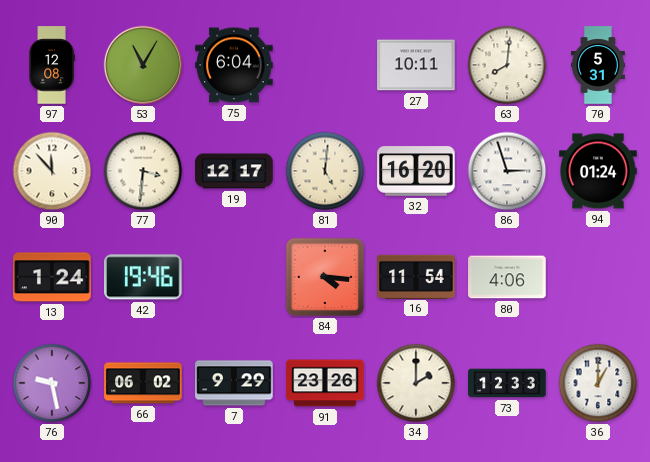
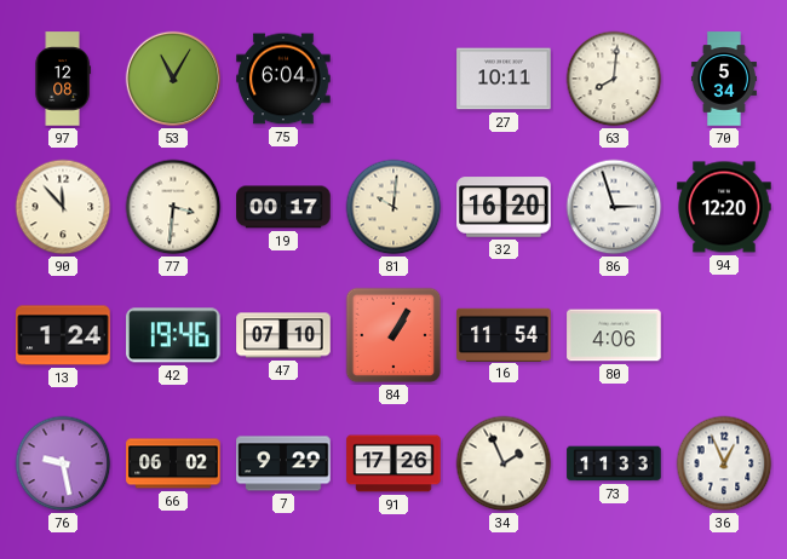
70: 5:31 -> 5:34 (724, 79)
19: 12:17 -> 00:17 (283, 207)
81: 5:01 -> 10:01 (393, 207)
94: 01:24 -> 12:20 (724, 207)
47: none -> 07:10 (283, 335)
84: 4:16 -> 1:05 (393, 335)
91: 23:26 -> 17:26 (393, 463)
34: 2:00 -> 1:56 (504, 463)
73: 12:33 -> 11:33 (614, 463)
36: 1:00 -> 12:56 (724, 463)
